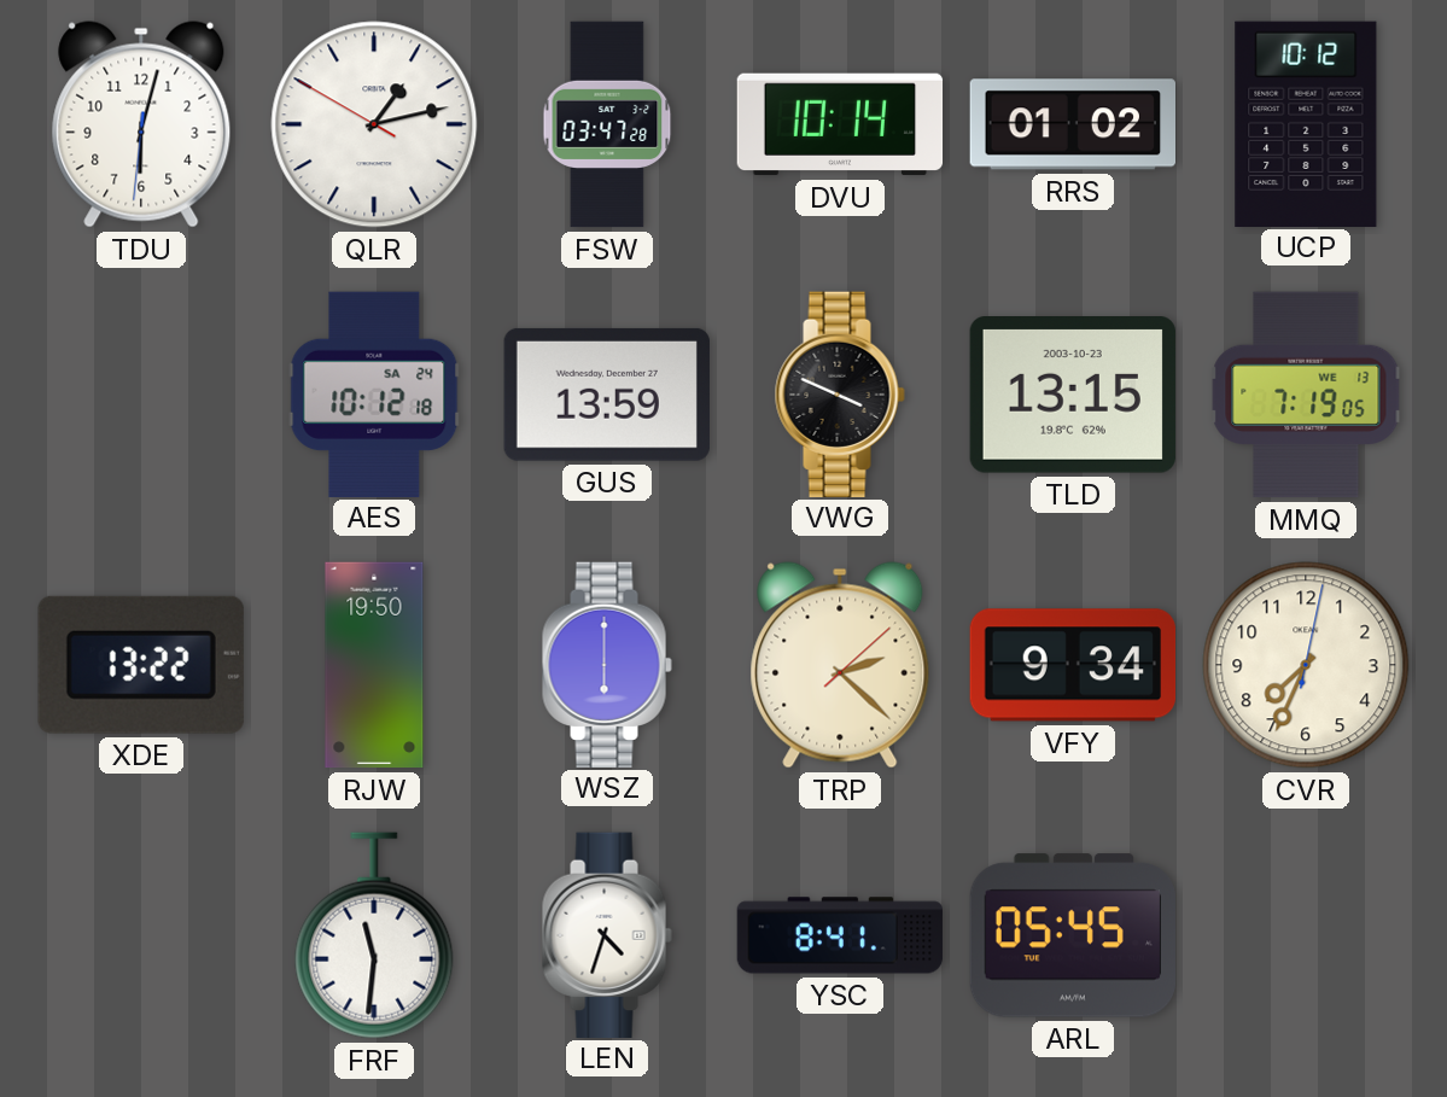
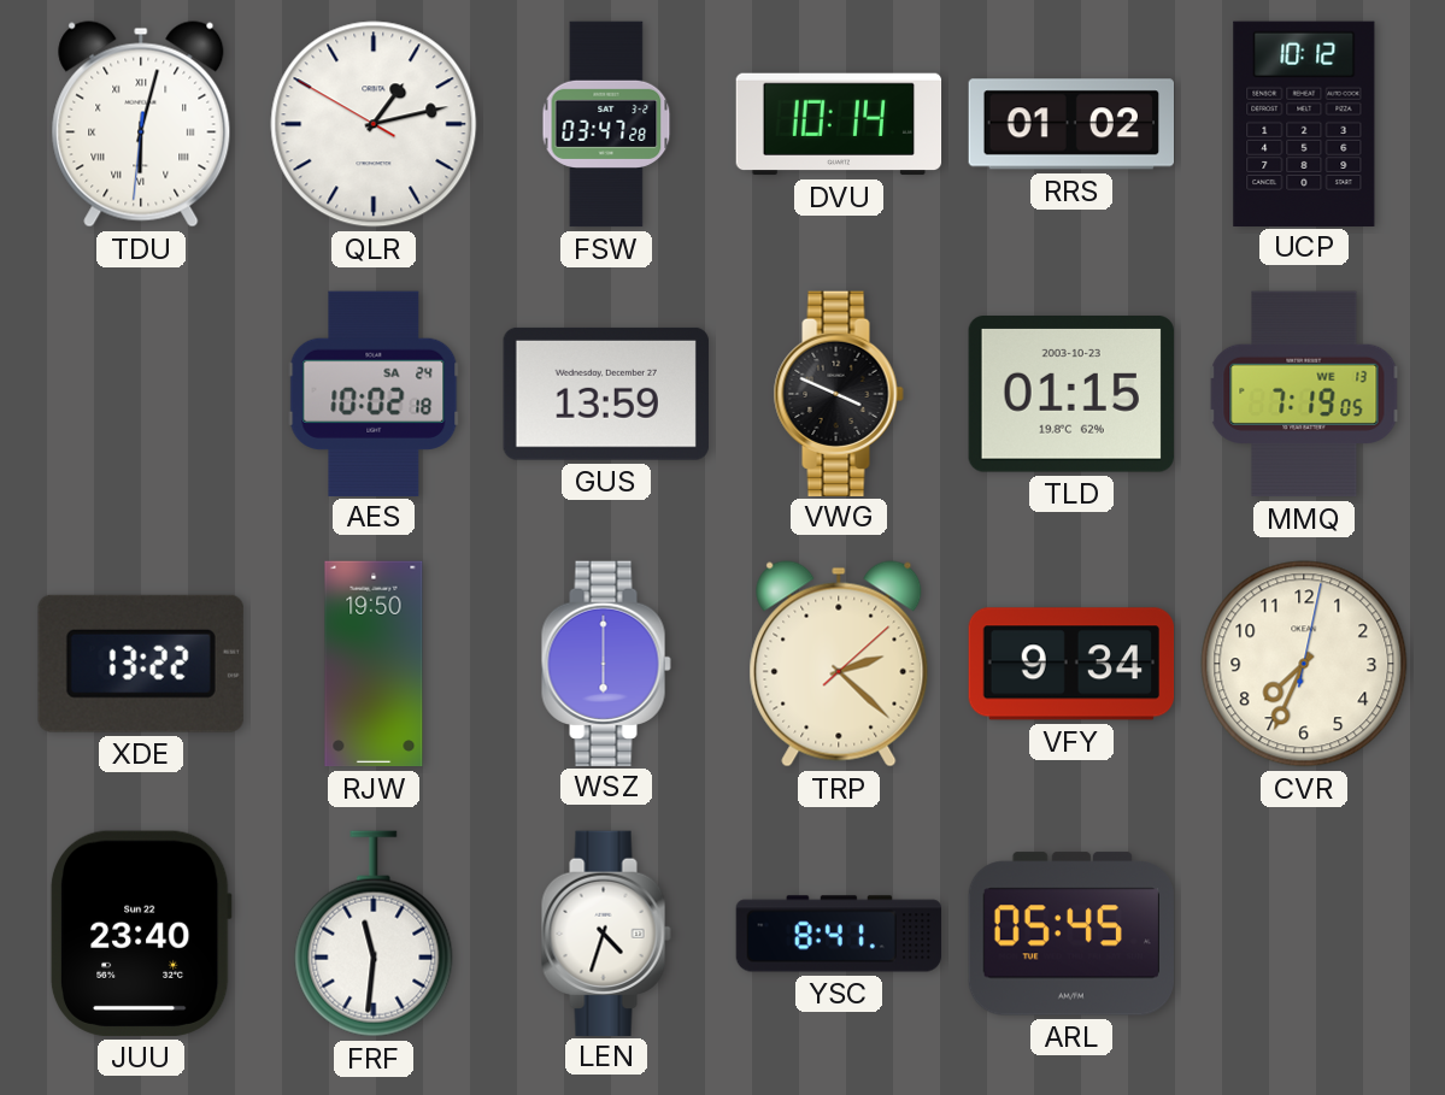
TDU numerals: Arabic -> Roman (141, 124)
AES: 10:12 -> 10:02 (374, 393)
TLD: 13:15 -> 01:15 (1071, 395)
JUU: none -> 23:40 (141, 934)
